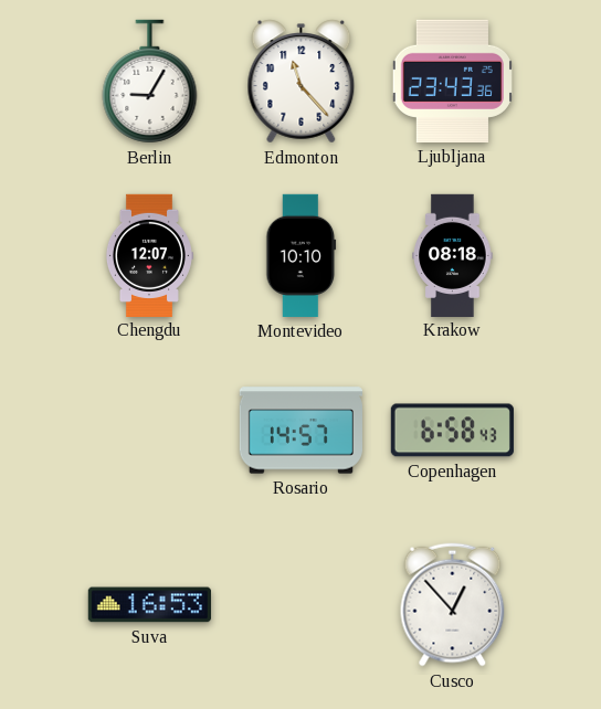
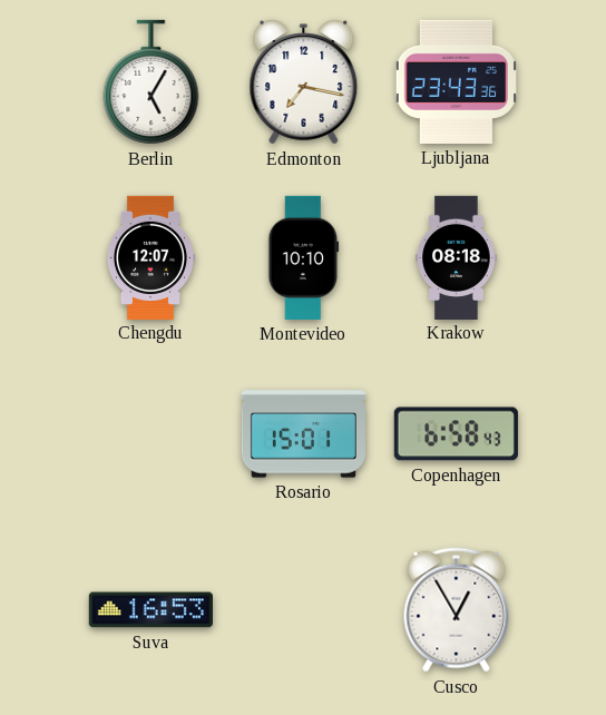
Berlin: 9:05 -> 5:05 (151, 82)
Edmonton: 11:23 -> 7:17 (304, 82)
Rosario: 14:57 -> 15:01 (303, 434)
Cusco: 12:53 -> 12:55 (457, 610)
